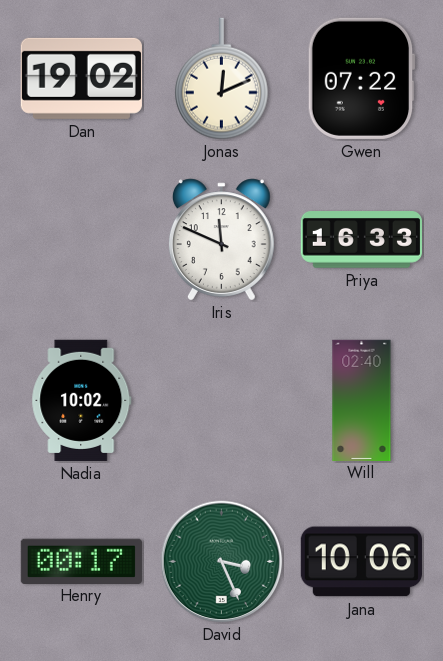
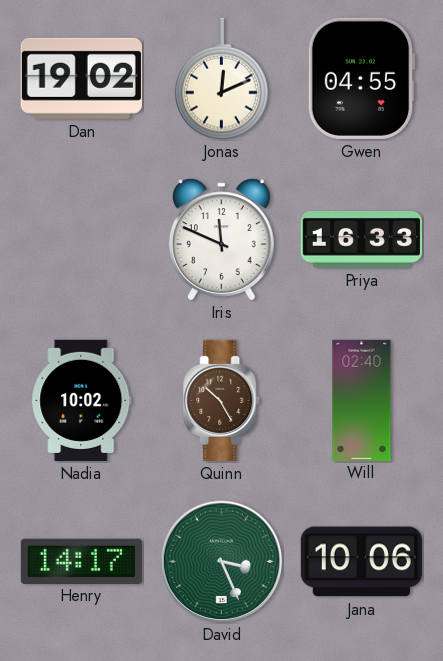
Gwen: 07:22 -> 04:55 (361, 78)
Quinn: none -> 10:25 (222, 400)
Henry: 00:17 -> 14:17 (81, 561)
